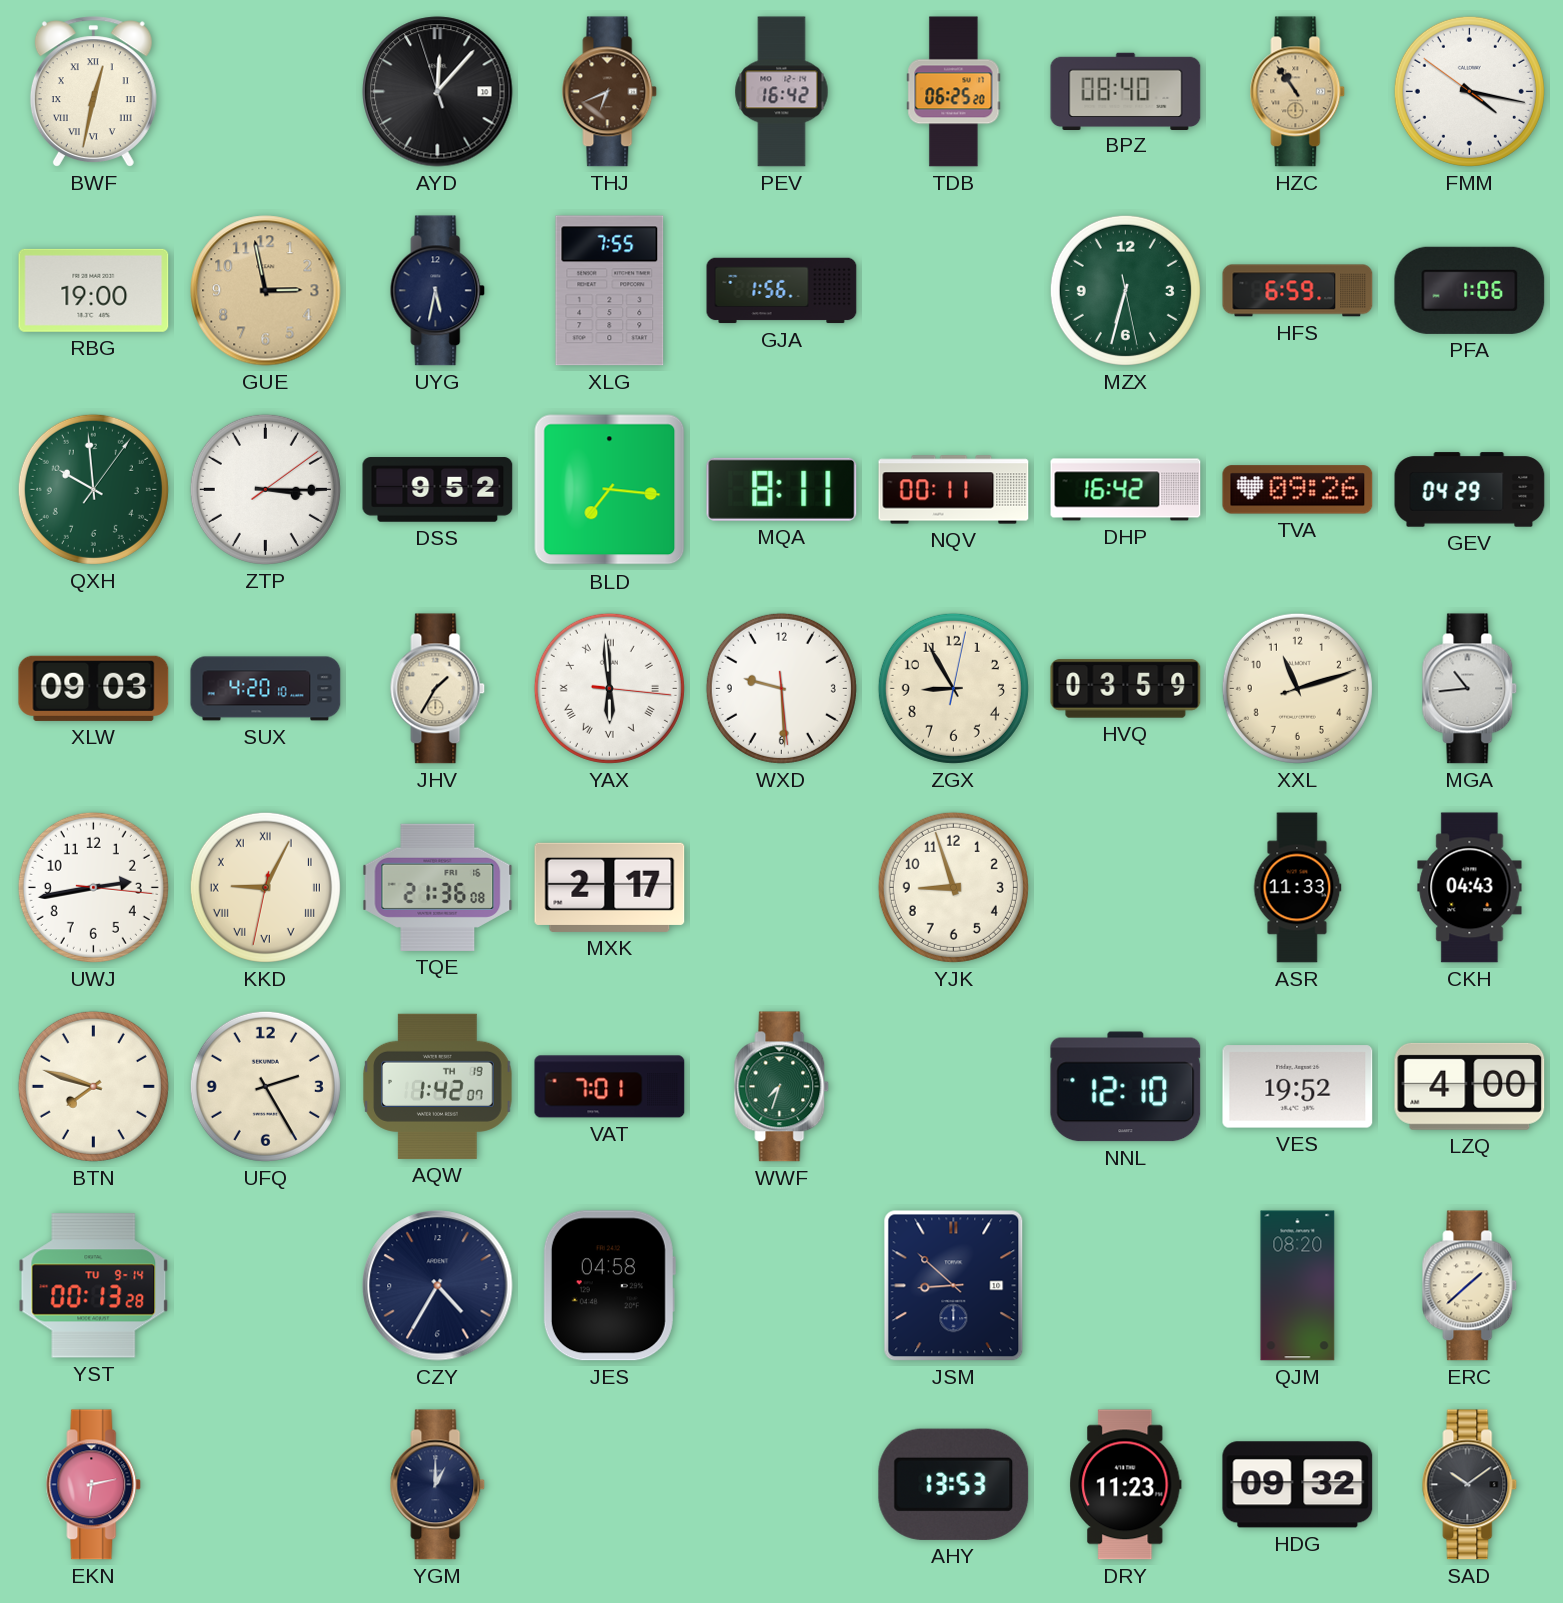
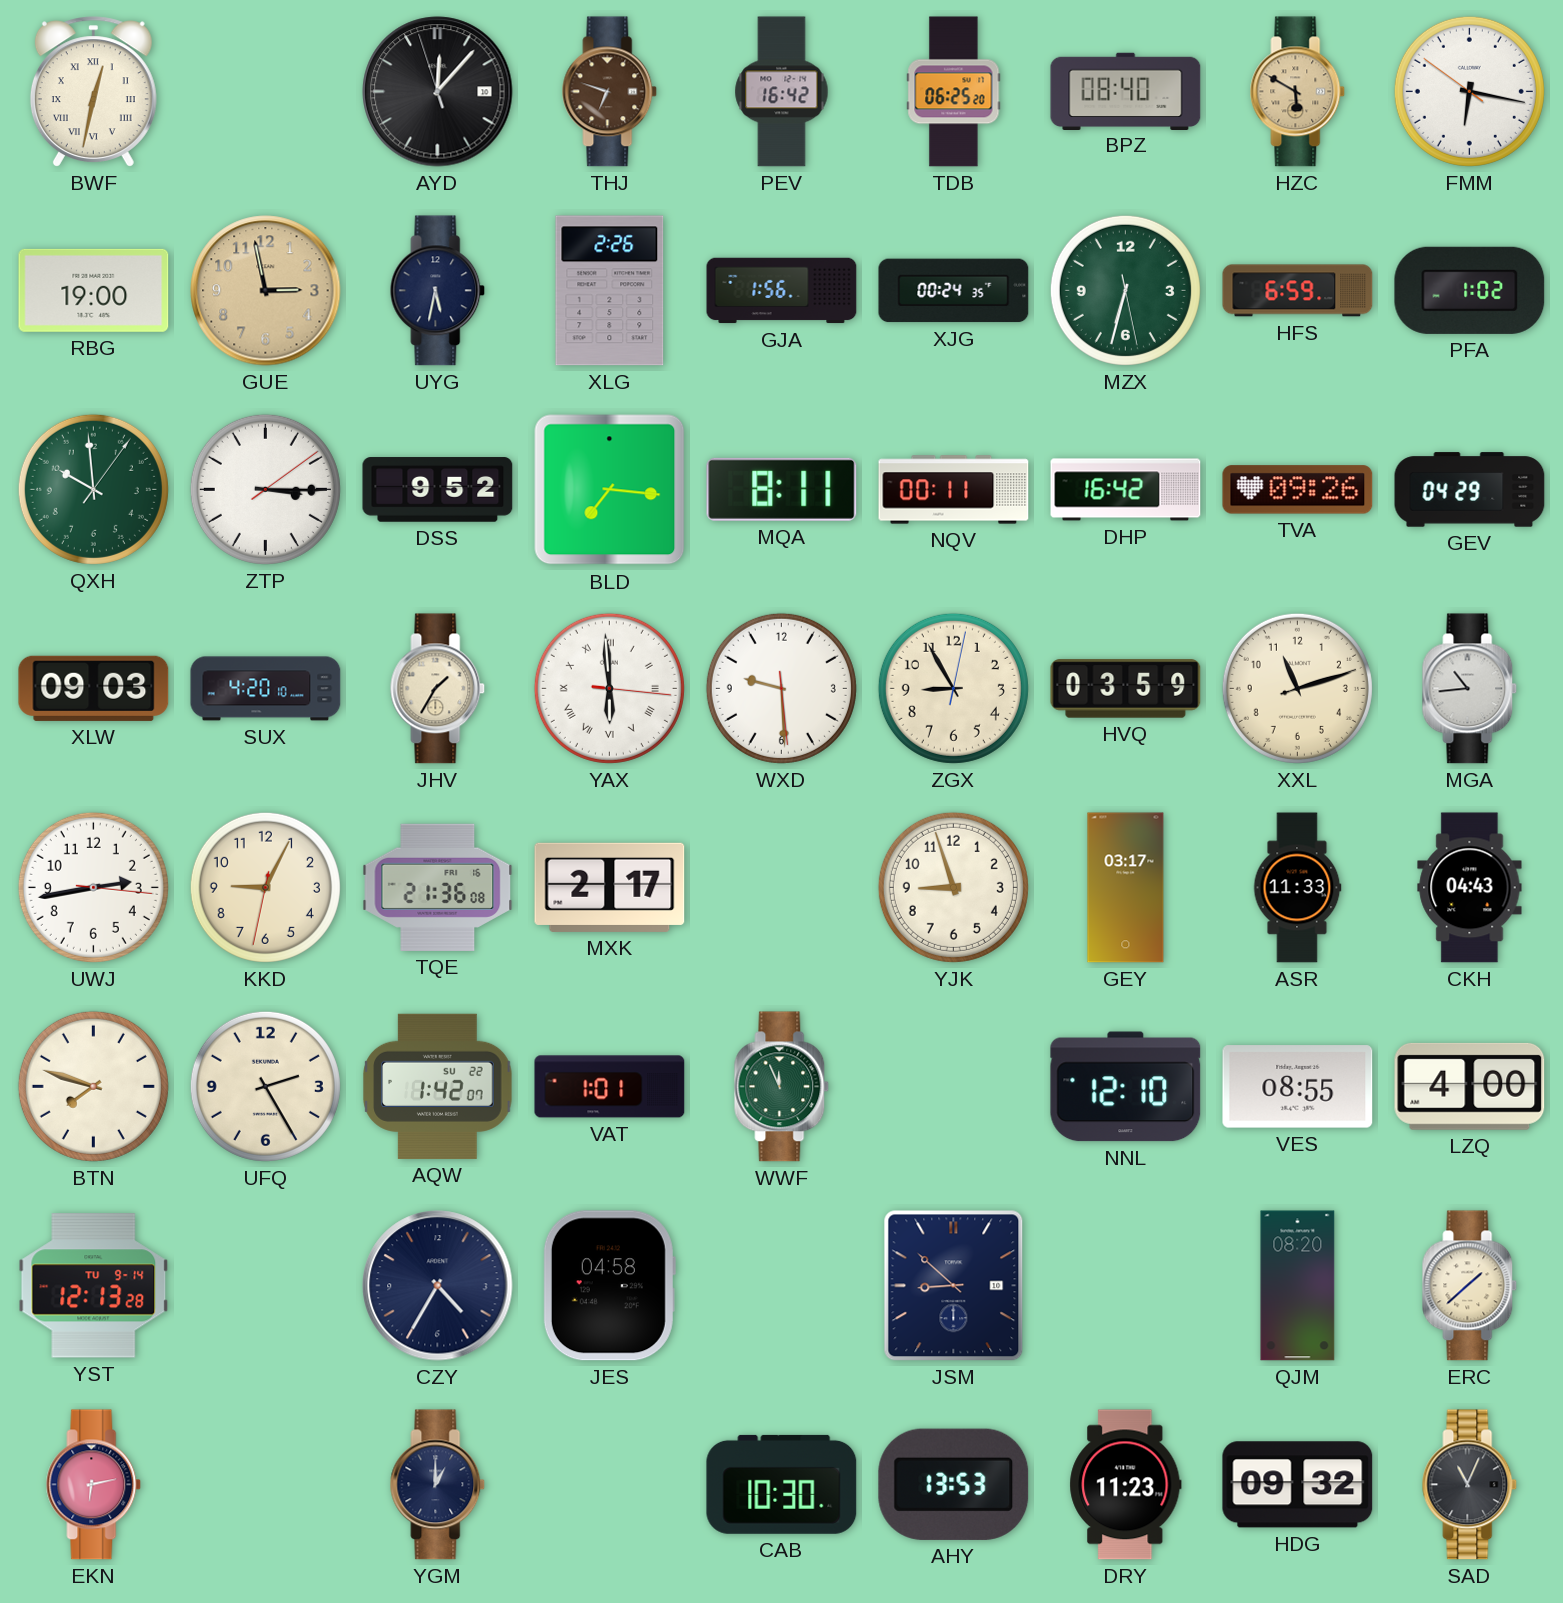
THJ: 6:41 -> 6:48 (610, 92)
HZC: 10:54 -> 5:50 (1298, 92)
FMM: 4:16 -> 6:16 (1469, 91)
XLG: 7:55 -> 2:26 (610, 291)
XJG: none -> 00:24 (954, 291)
PFA: 1:06 -> 1:02 (1470, 290)
KKD numerals: Roman -> Arabic (265, 887)
GEY: none -> 03:17 (1126, 888)
AQW date: TH 19 -> SU 22 (438, 1086)
VAT: 7:01 -> 1:01 (610, 1087)
WWF: 7:33 -> 11:56 (782, 1087)
VES: 19:52 -> 08:55 (1298, 1087)
YST: 00:13 -> 12:13 (94, 1286)
CAB: none -> 10:30 (782, 1484)
SAD: 10:09 -> 11:04 (1470, 1485)
